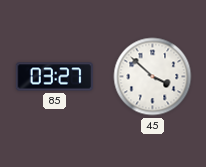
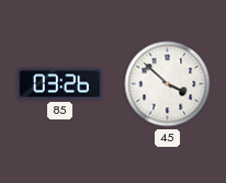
85: 03:27 -> 03:26 (60, 84)
